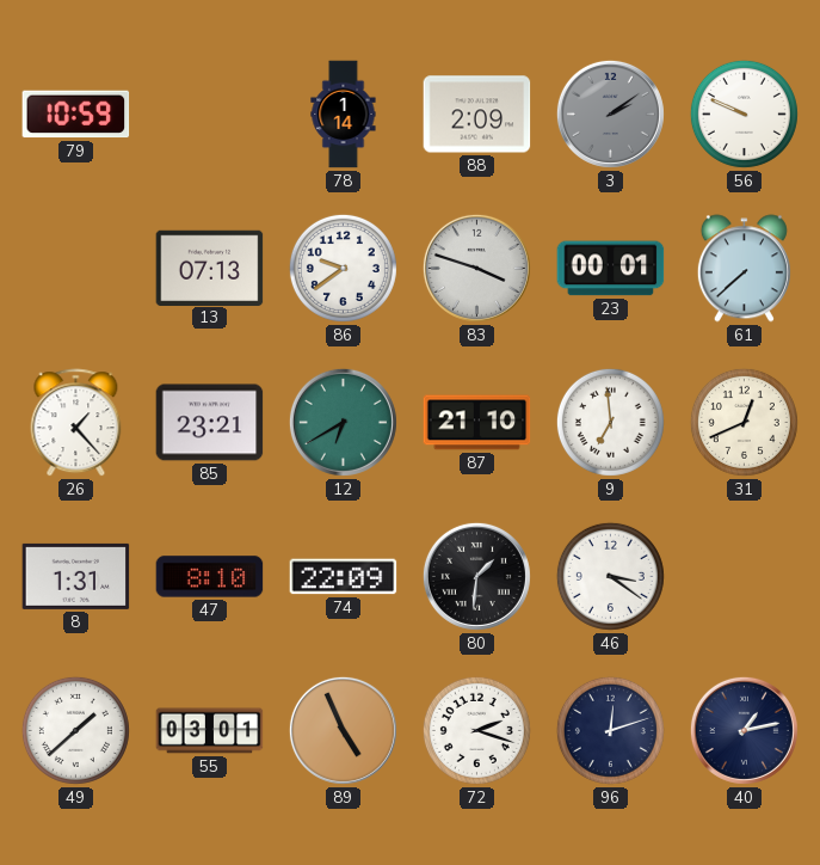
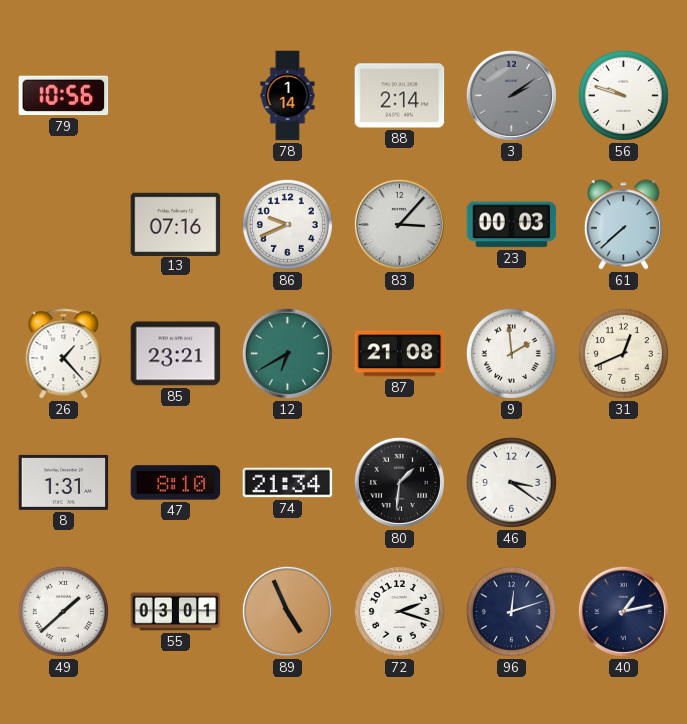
79: 10:59 -> 10:56 (64, 96)
88: 2:09 -> 2:14 (400, 96)
56: 9:49 -> 9:48 (623, 95)
13: 07:13 -> 07:16 (176, 224)
86: 9:39 -> 9:41 (287, 224)
83: 3:48 -> 3:07 (399, 224)
23: 00:01 -> 00:03 (512, 225)
87: 21:10 -> 21:08 (400, 354)
9: 6:59 -> 1:59 (511, 353)
74: 22:09 -> 21:34 (288, 483)
